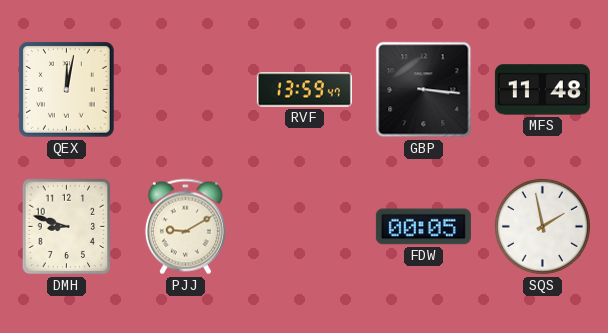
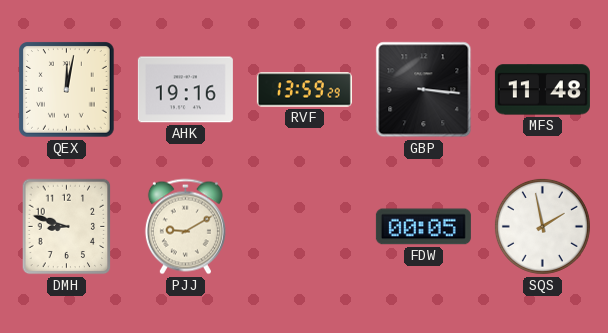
AHK: none -> 19:16 (185, 90)
RVF: 13:59:47 -> 13:59:29 (304, 90)
